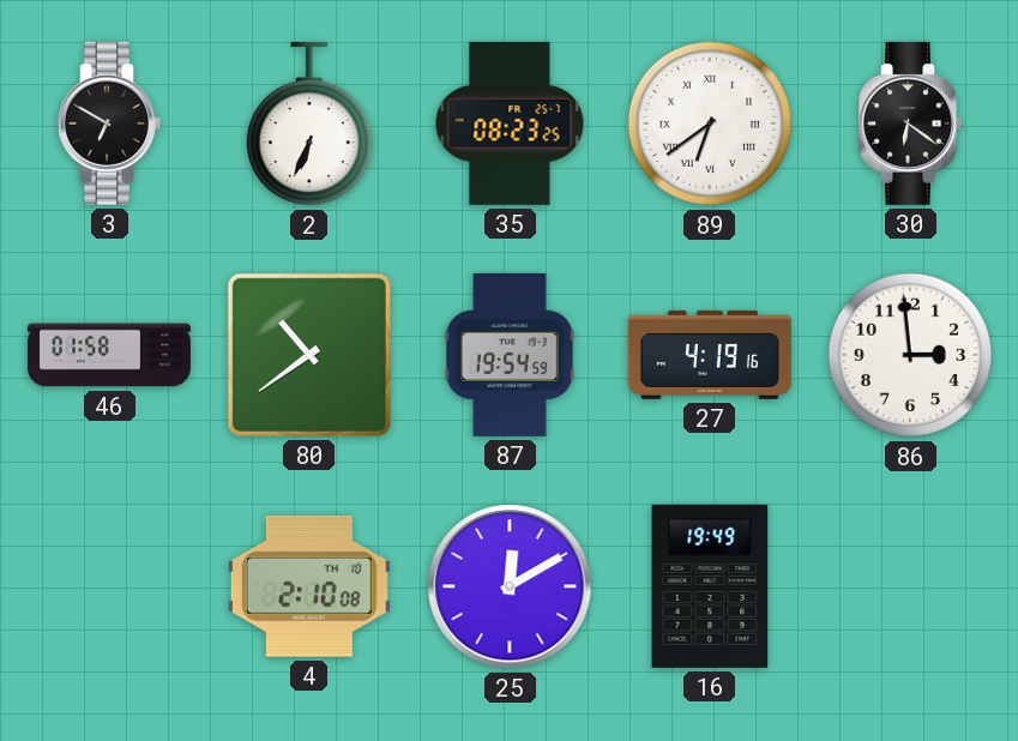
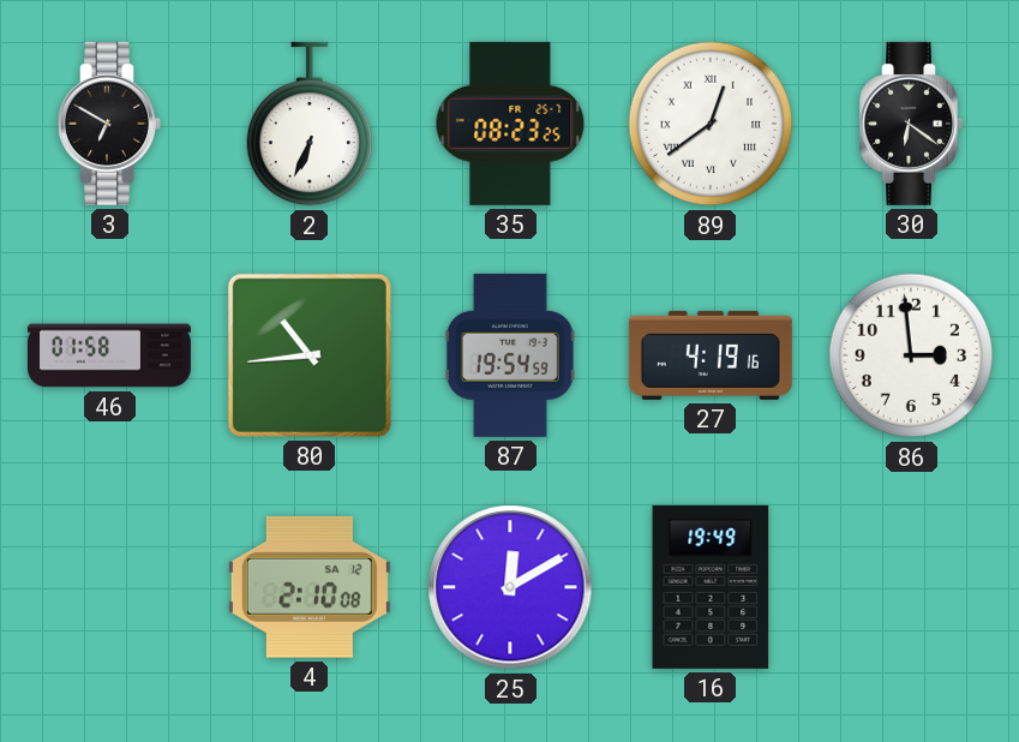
89: 6:39 -> 12:39 (711, 124)
80: 10:39 -> 10:44 (310, 355)
4 date: TH 10 -> SA 12 (310, 587)
